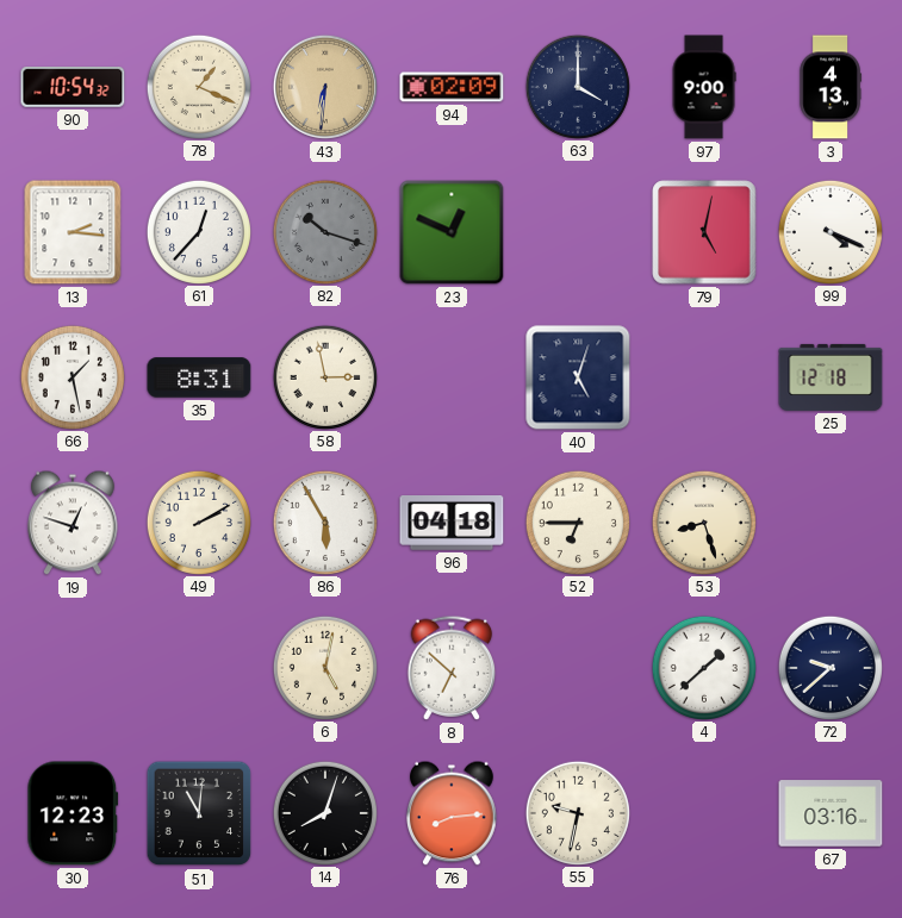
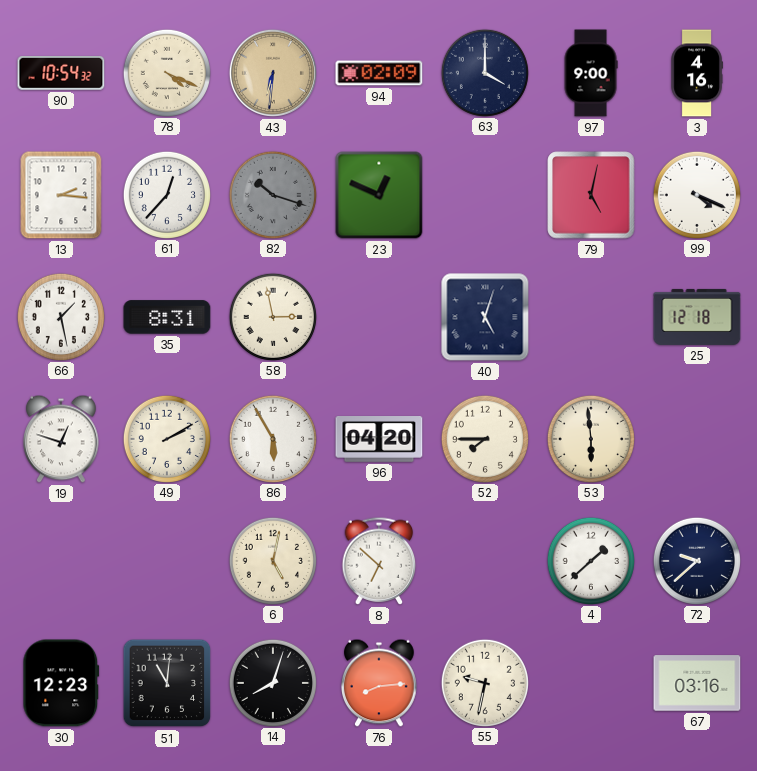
78: 1:19 -> 4:19 (166, 72)
3: 4:13 -> 4:16 (697, 73)
96: 04:18 -> 04:20 (379, 440)
52: 6:45 -> 7:45 (484, 438)
53: 8:27 -> 5:59 (590, 438)
